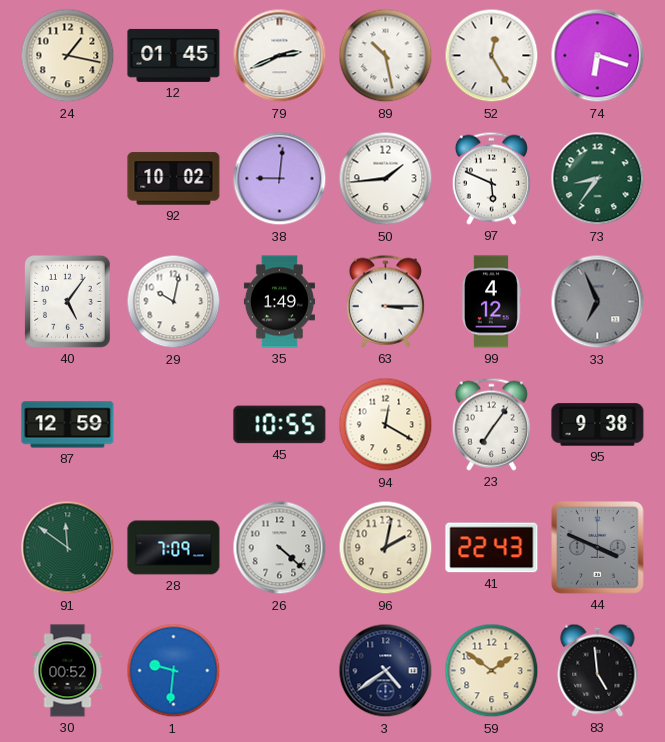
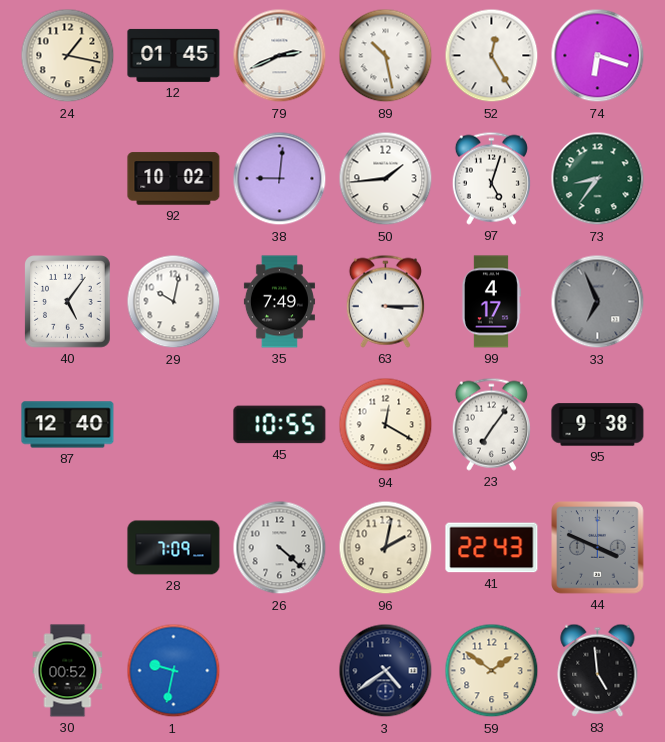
97: 5:49 -> 5:03 (491, 178)
35: 1:49 -> 7:49 (279, 302)
99: 4:12 -> 4:17 (491, 302)
87: 12:59 -> 12:40 (68, 425)
91: 11:51 -> none (68, 548)
1: 9:31 -> 9:32 (174, 671)
